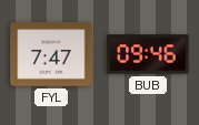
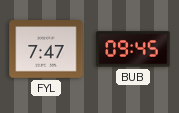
BUB: 09:46 -> 09:45 (133, 49)
